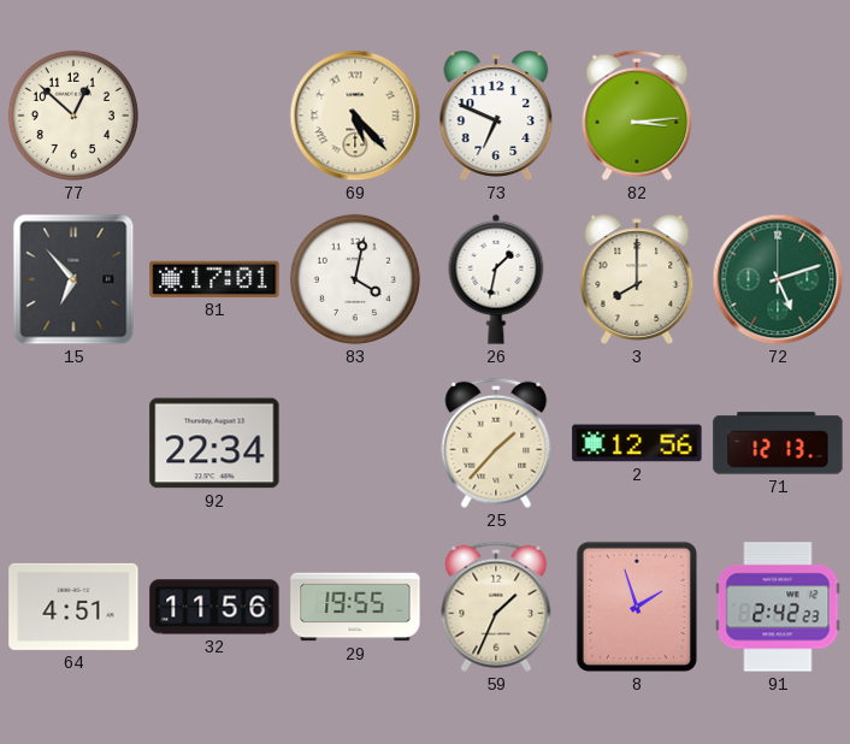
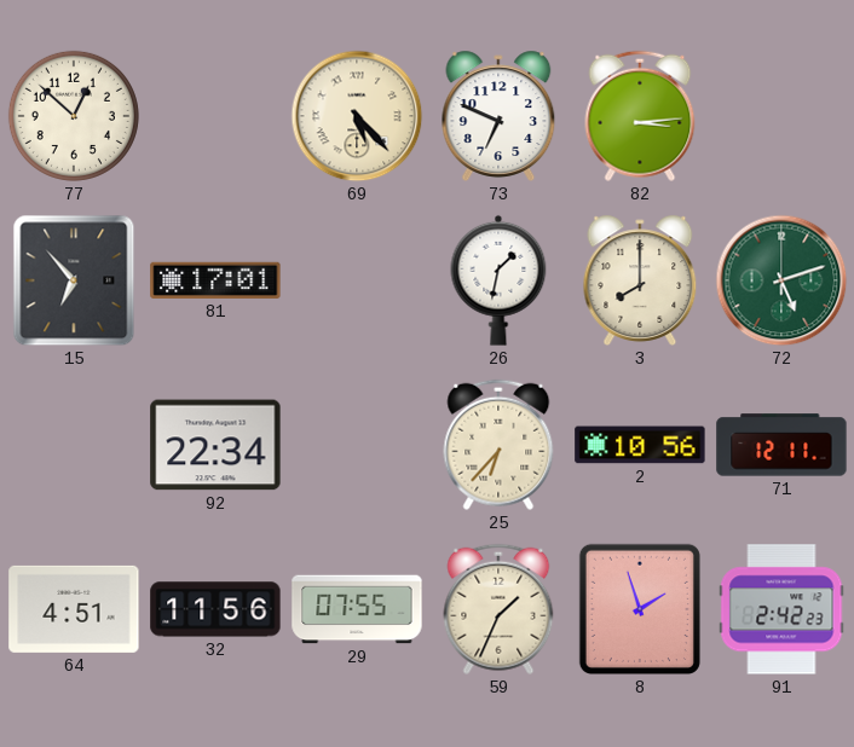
83: 4:02 -> none (355, 279)
25: 1:37 -> 6:37 (498, 445)
2: 12:56 -> 10:56 (640, 445)
71: 12:13 -> 12:11 (781, 445)
29: 19:55 -> 07:55 (357, 609)
